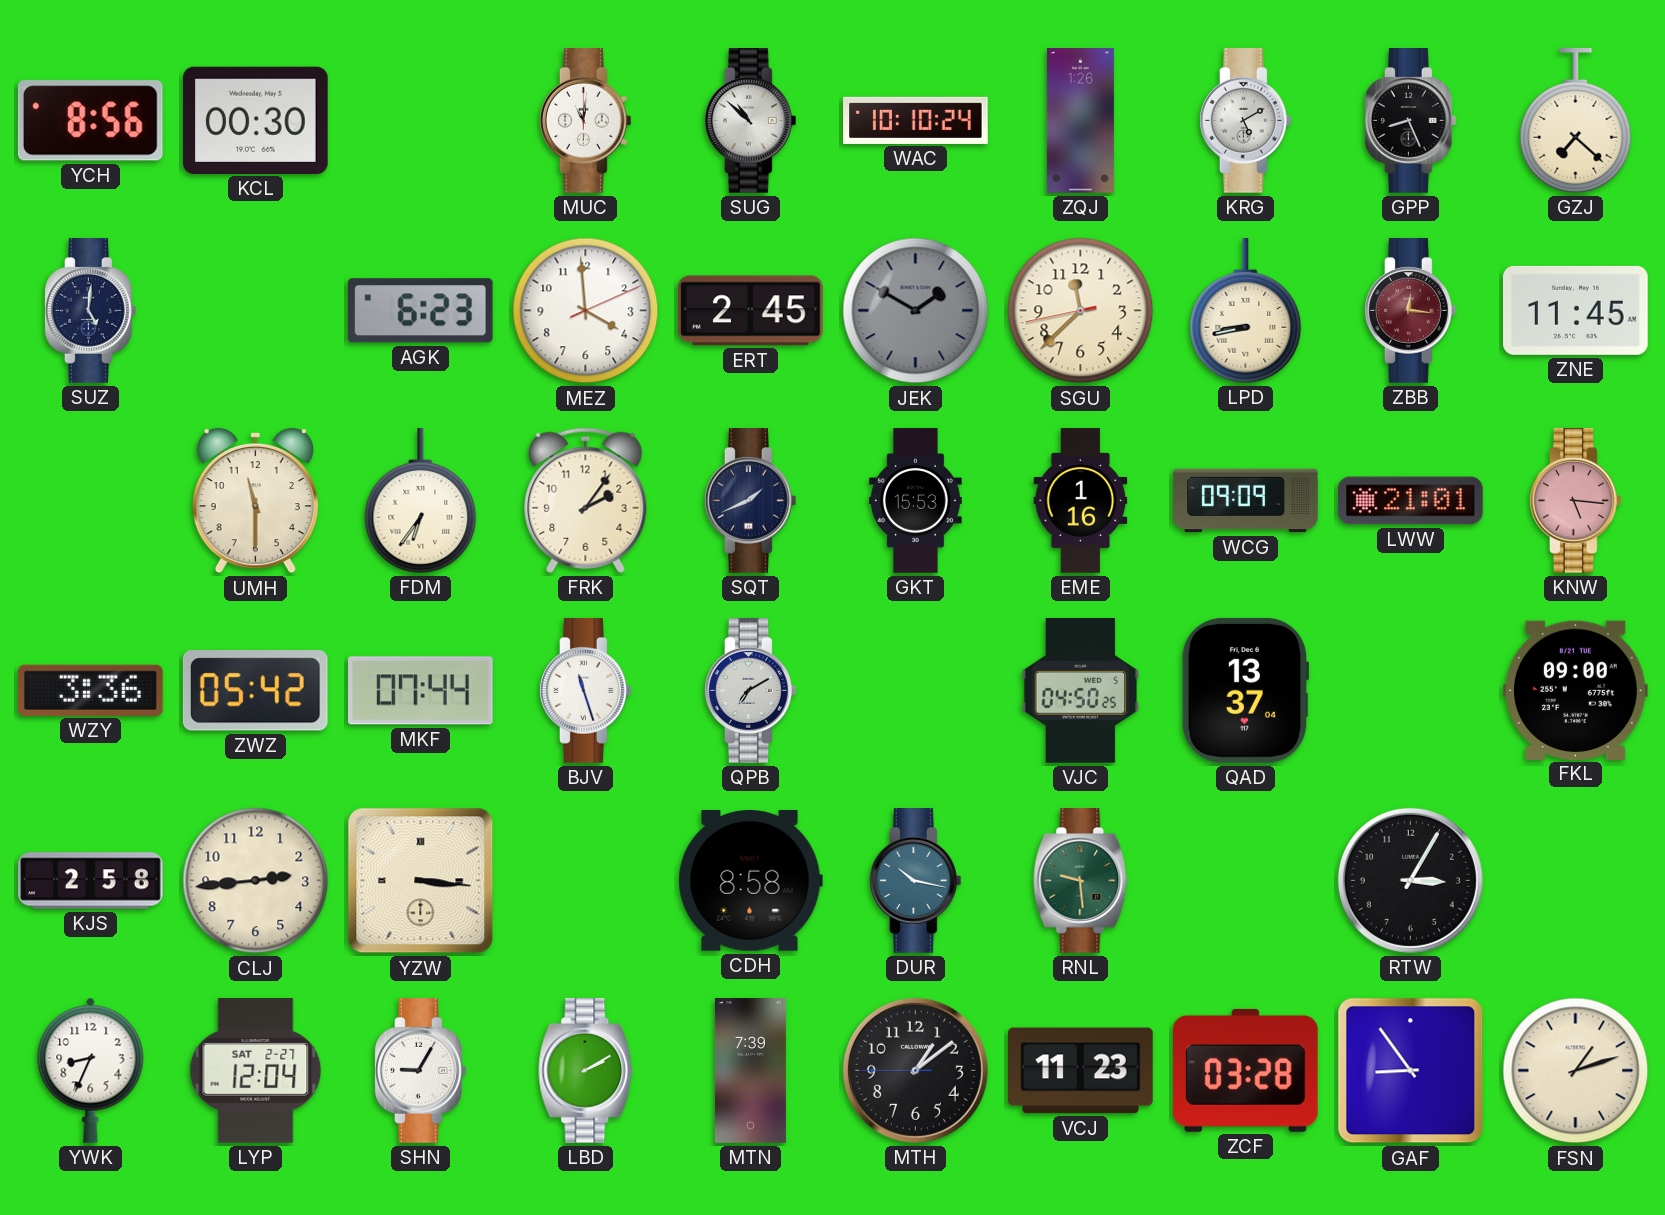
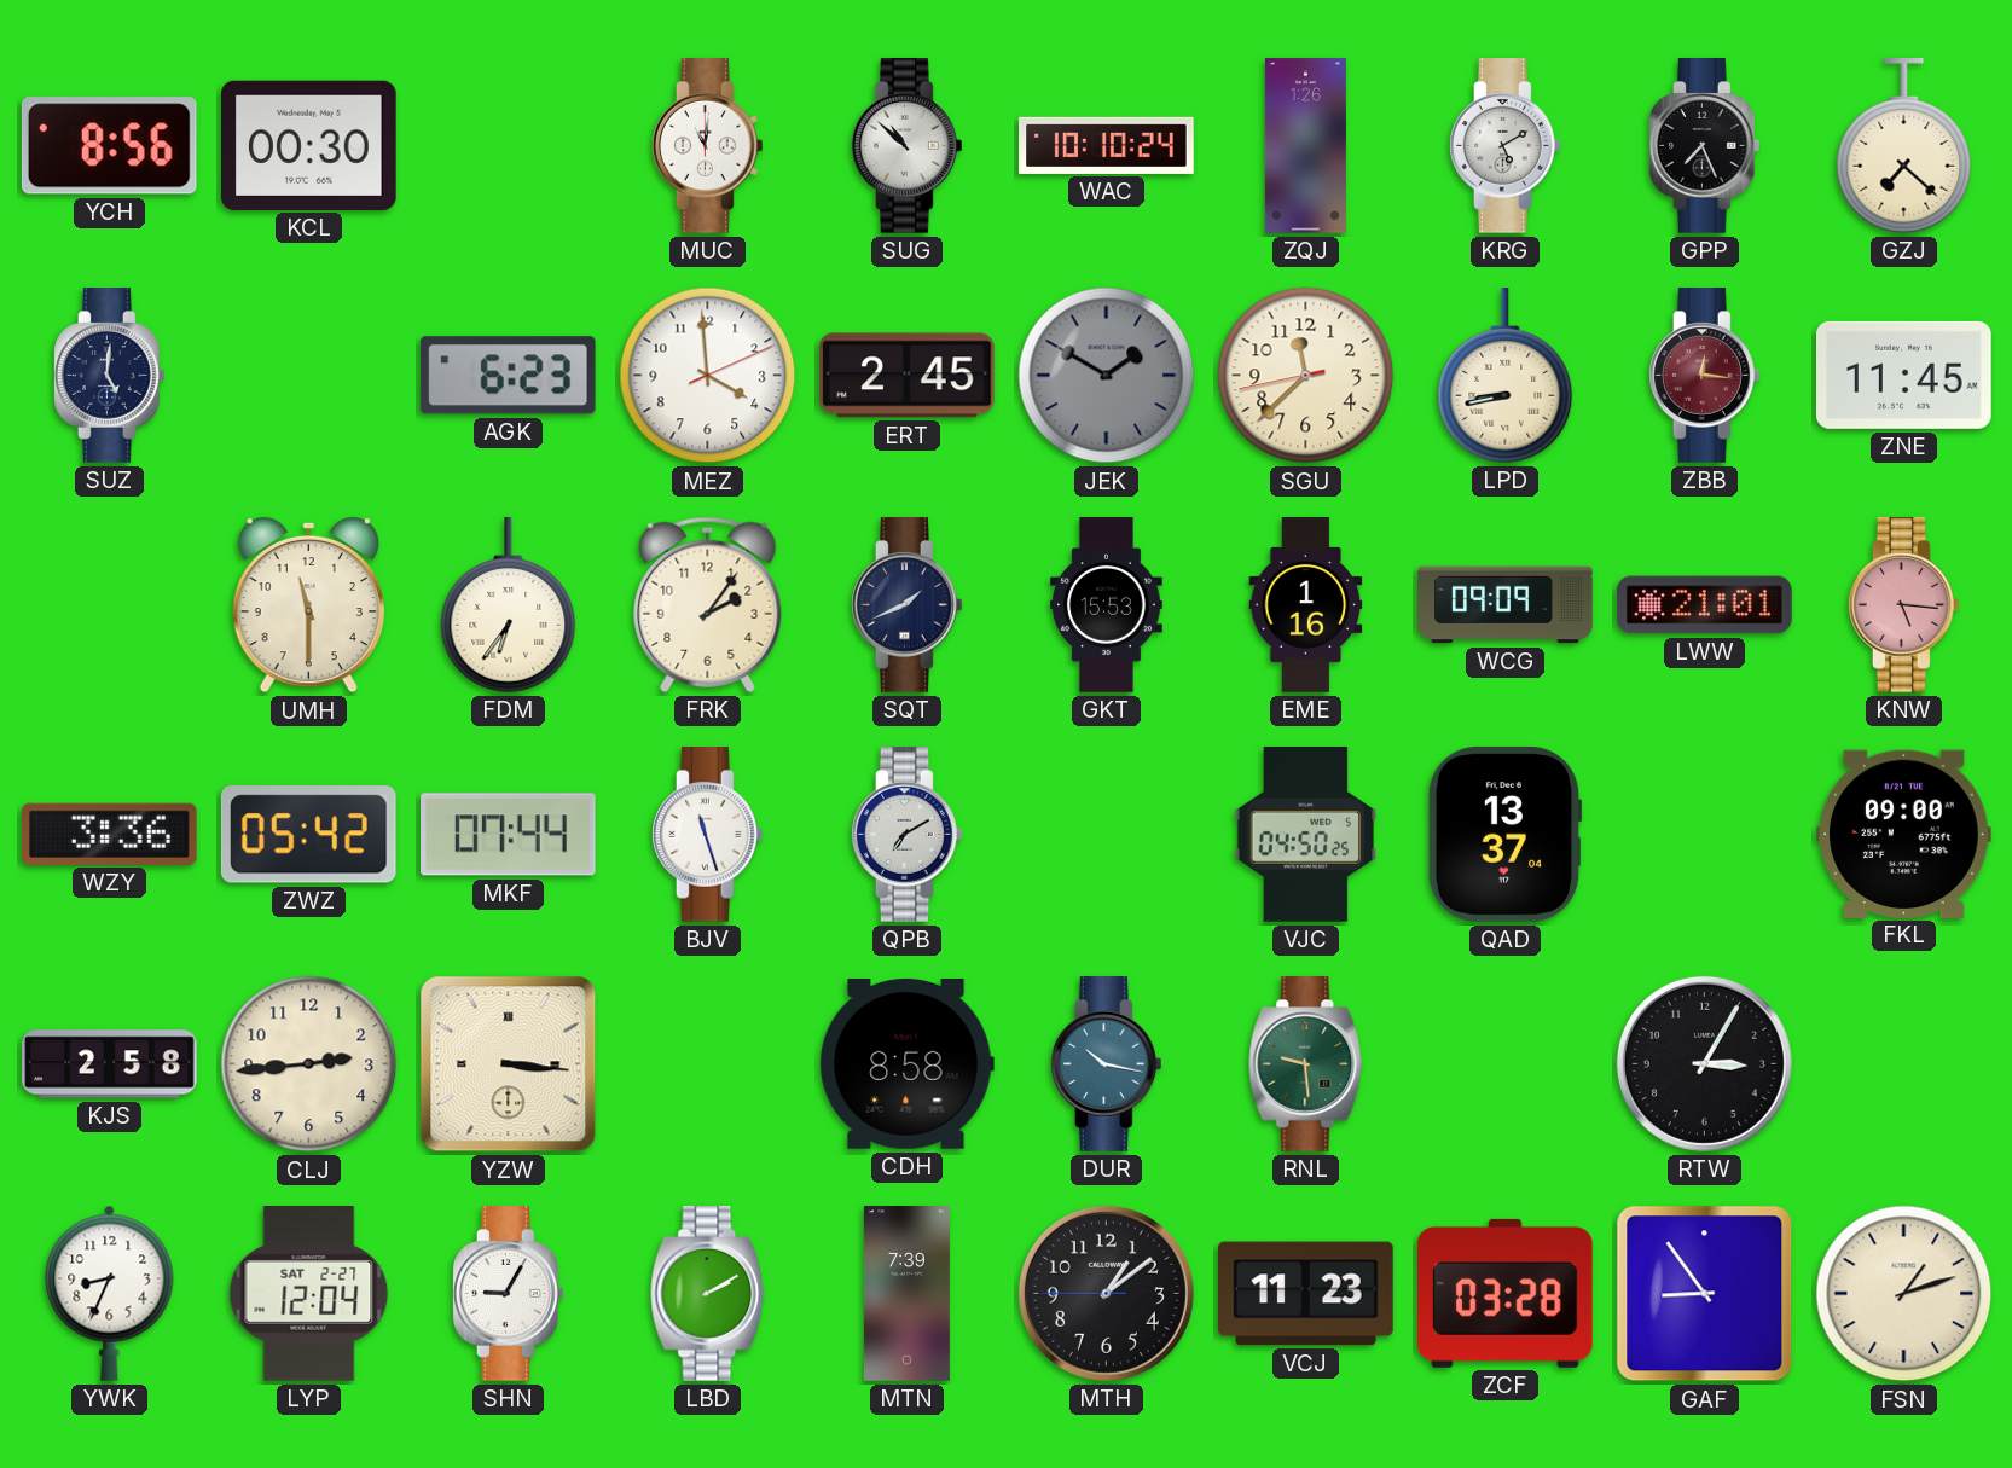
GPP: 8:26 -> 7:26 (1705, 146)
